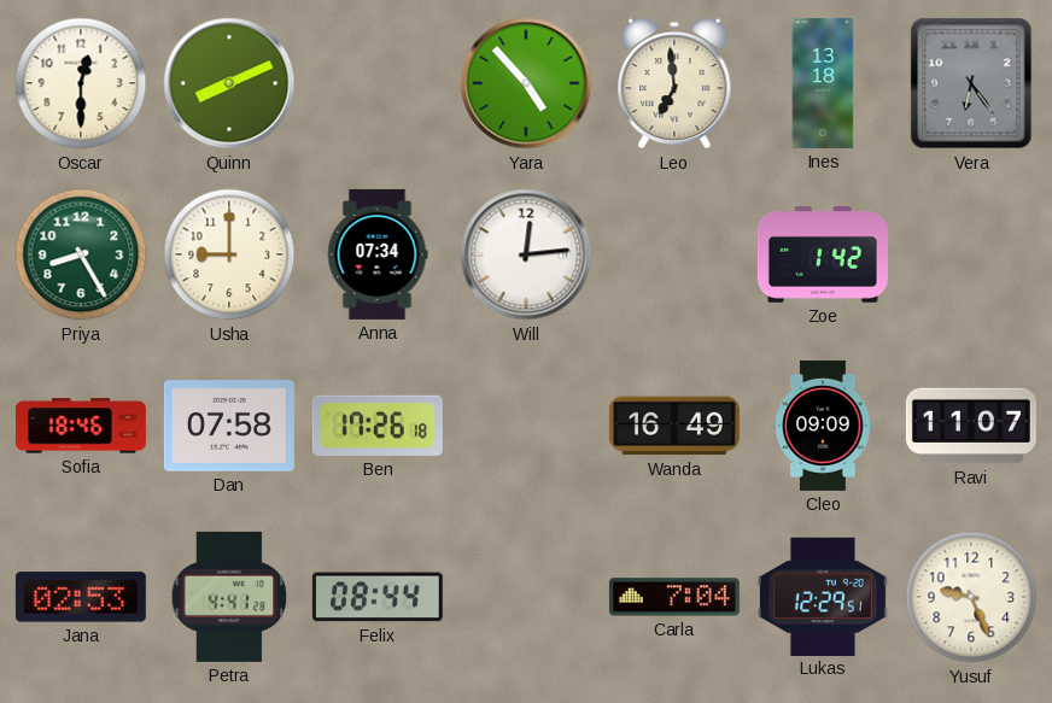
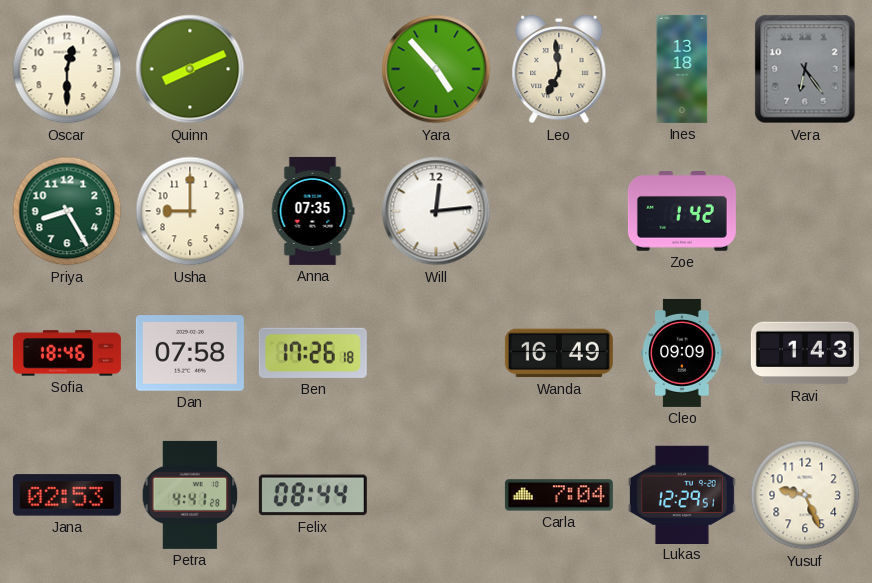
Anna: 07:34 -> 07:35 (313, 211)
Ravi: 11:07 -> 1:43 (805, 353)
